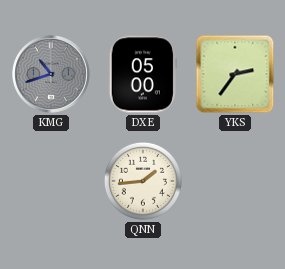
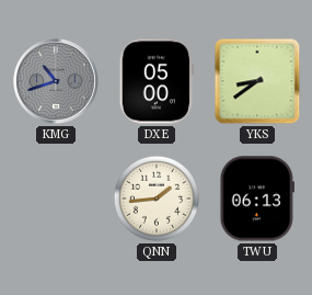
YKS: 2:36 -> 8:39 (257, 81)
TWU: none -> 06:13 (257, 198)
